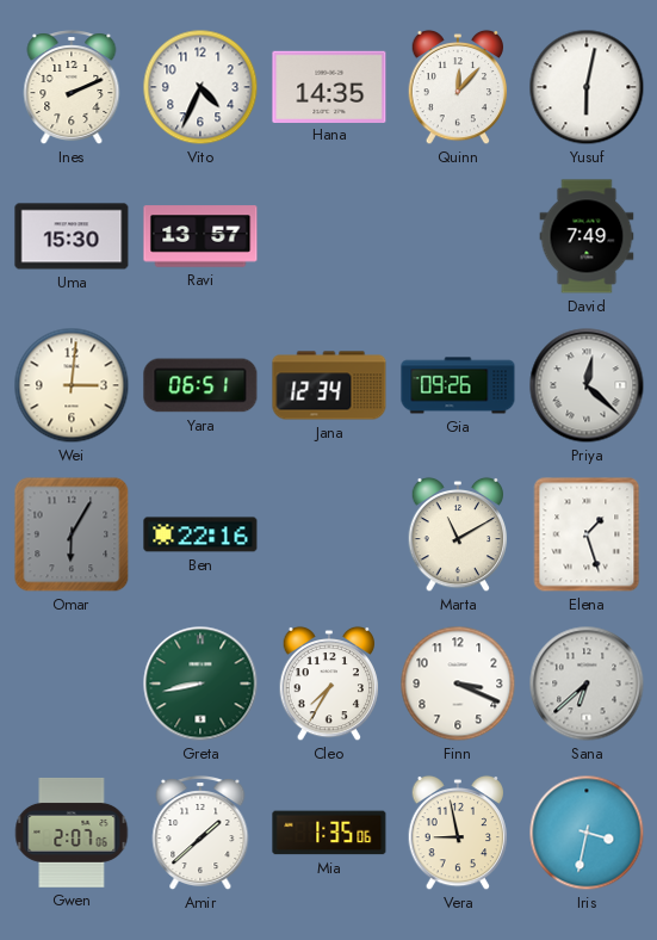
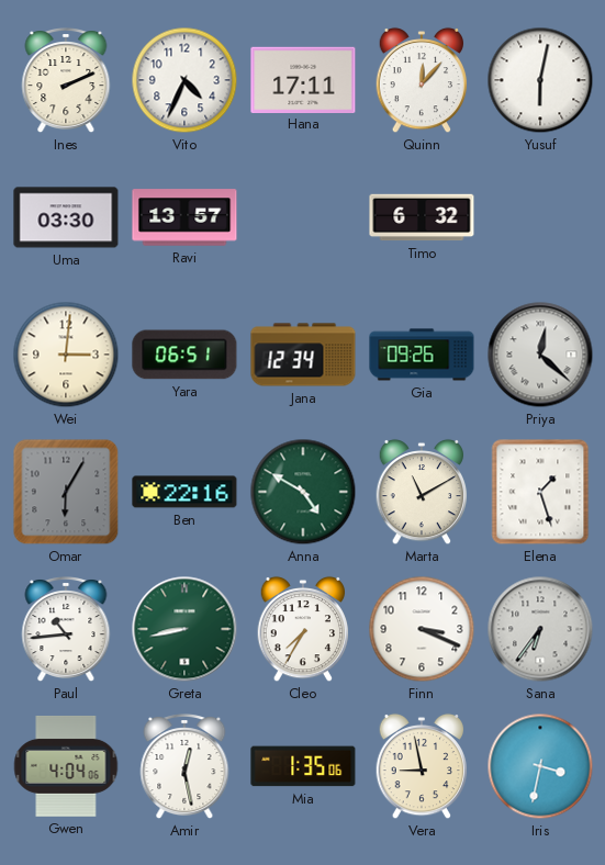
Hana: 14:35 -> 17:11 (303, 79)
Uma: 15:30 -> 03:30 (66, 217)
Timo: none -> 6:32 (422, 217)
David: 7:49 -> none (587, 236)
Anna: none -> 4:50 (303, 492)
Paul: none -> 10:44 (66, 630)
Sana: 6:38 -> 6:36 (540, 629)
Gwen: 2:07 -> 4:04 (66, 766)
Amir: 1:38 -> 12:28 (184, 767)
